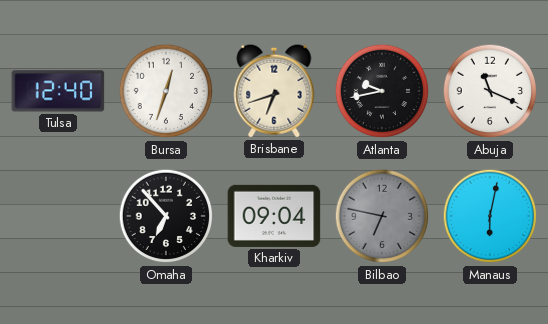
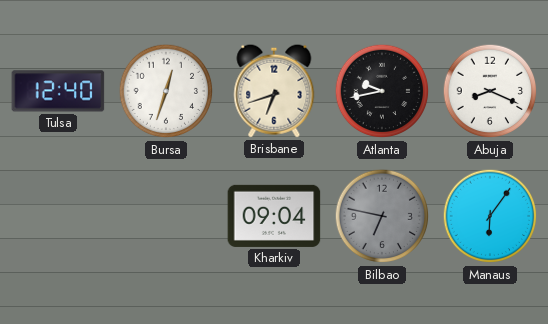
Abuja: 11:19 -> 8:19 (490, 91)
Omaha: 6:53 -> none (166, 216)
Manaus: 6:02 -> 6:06 (490, 216)
